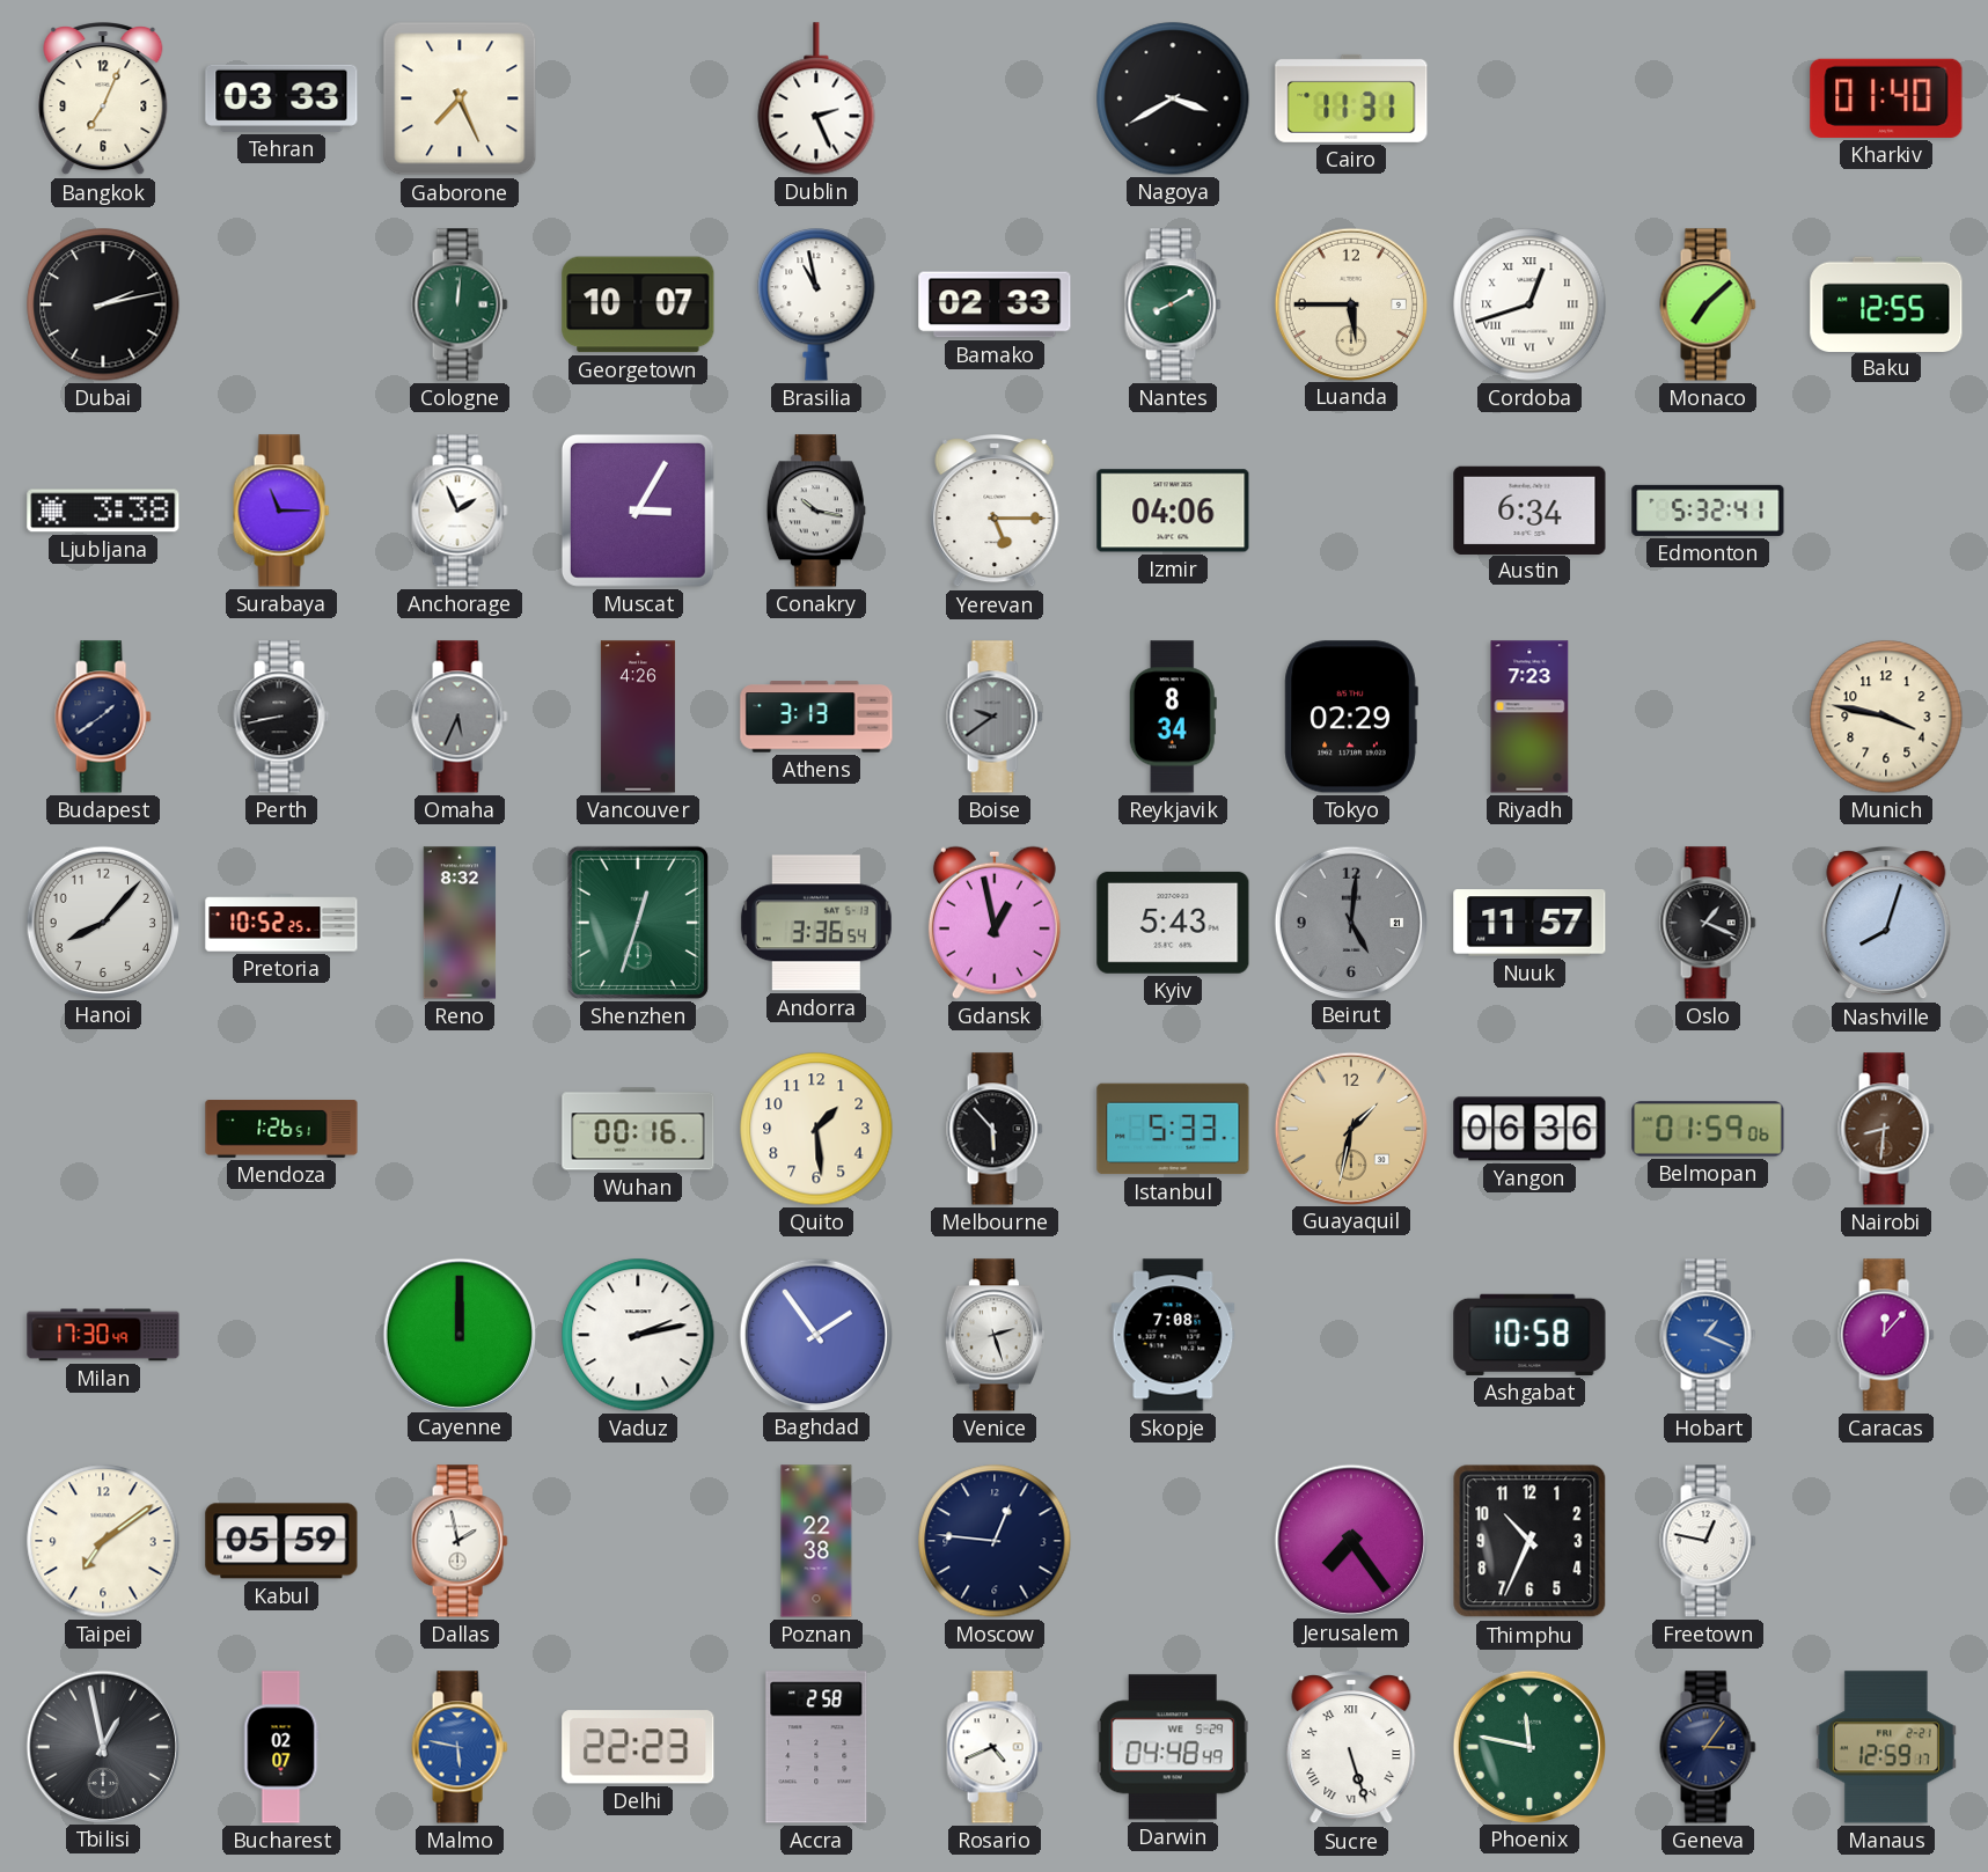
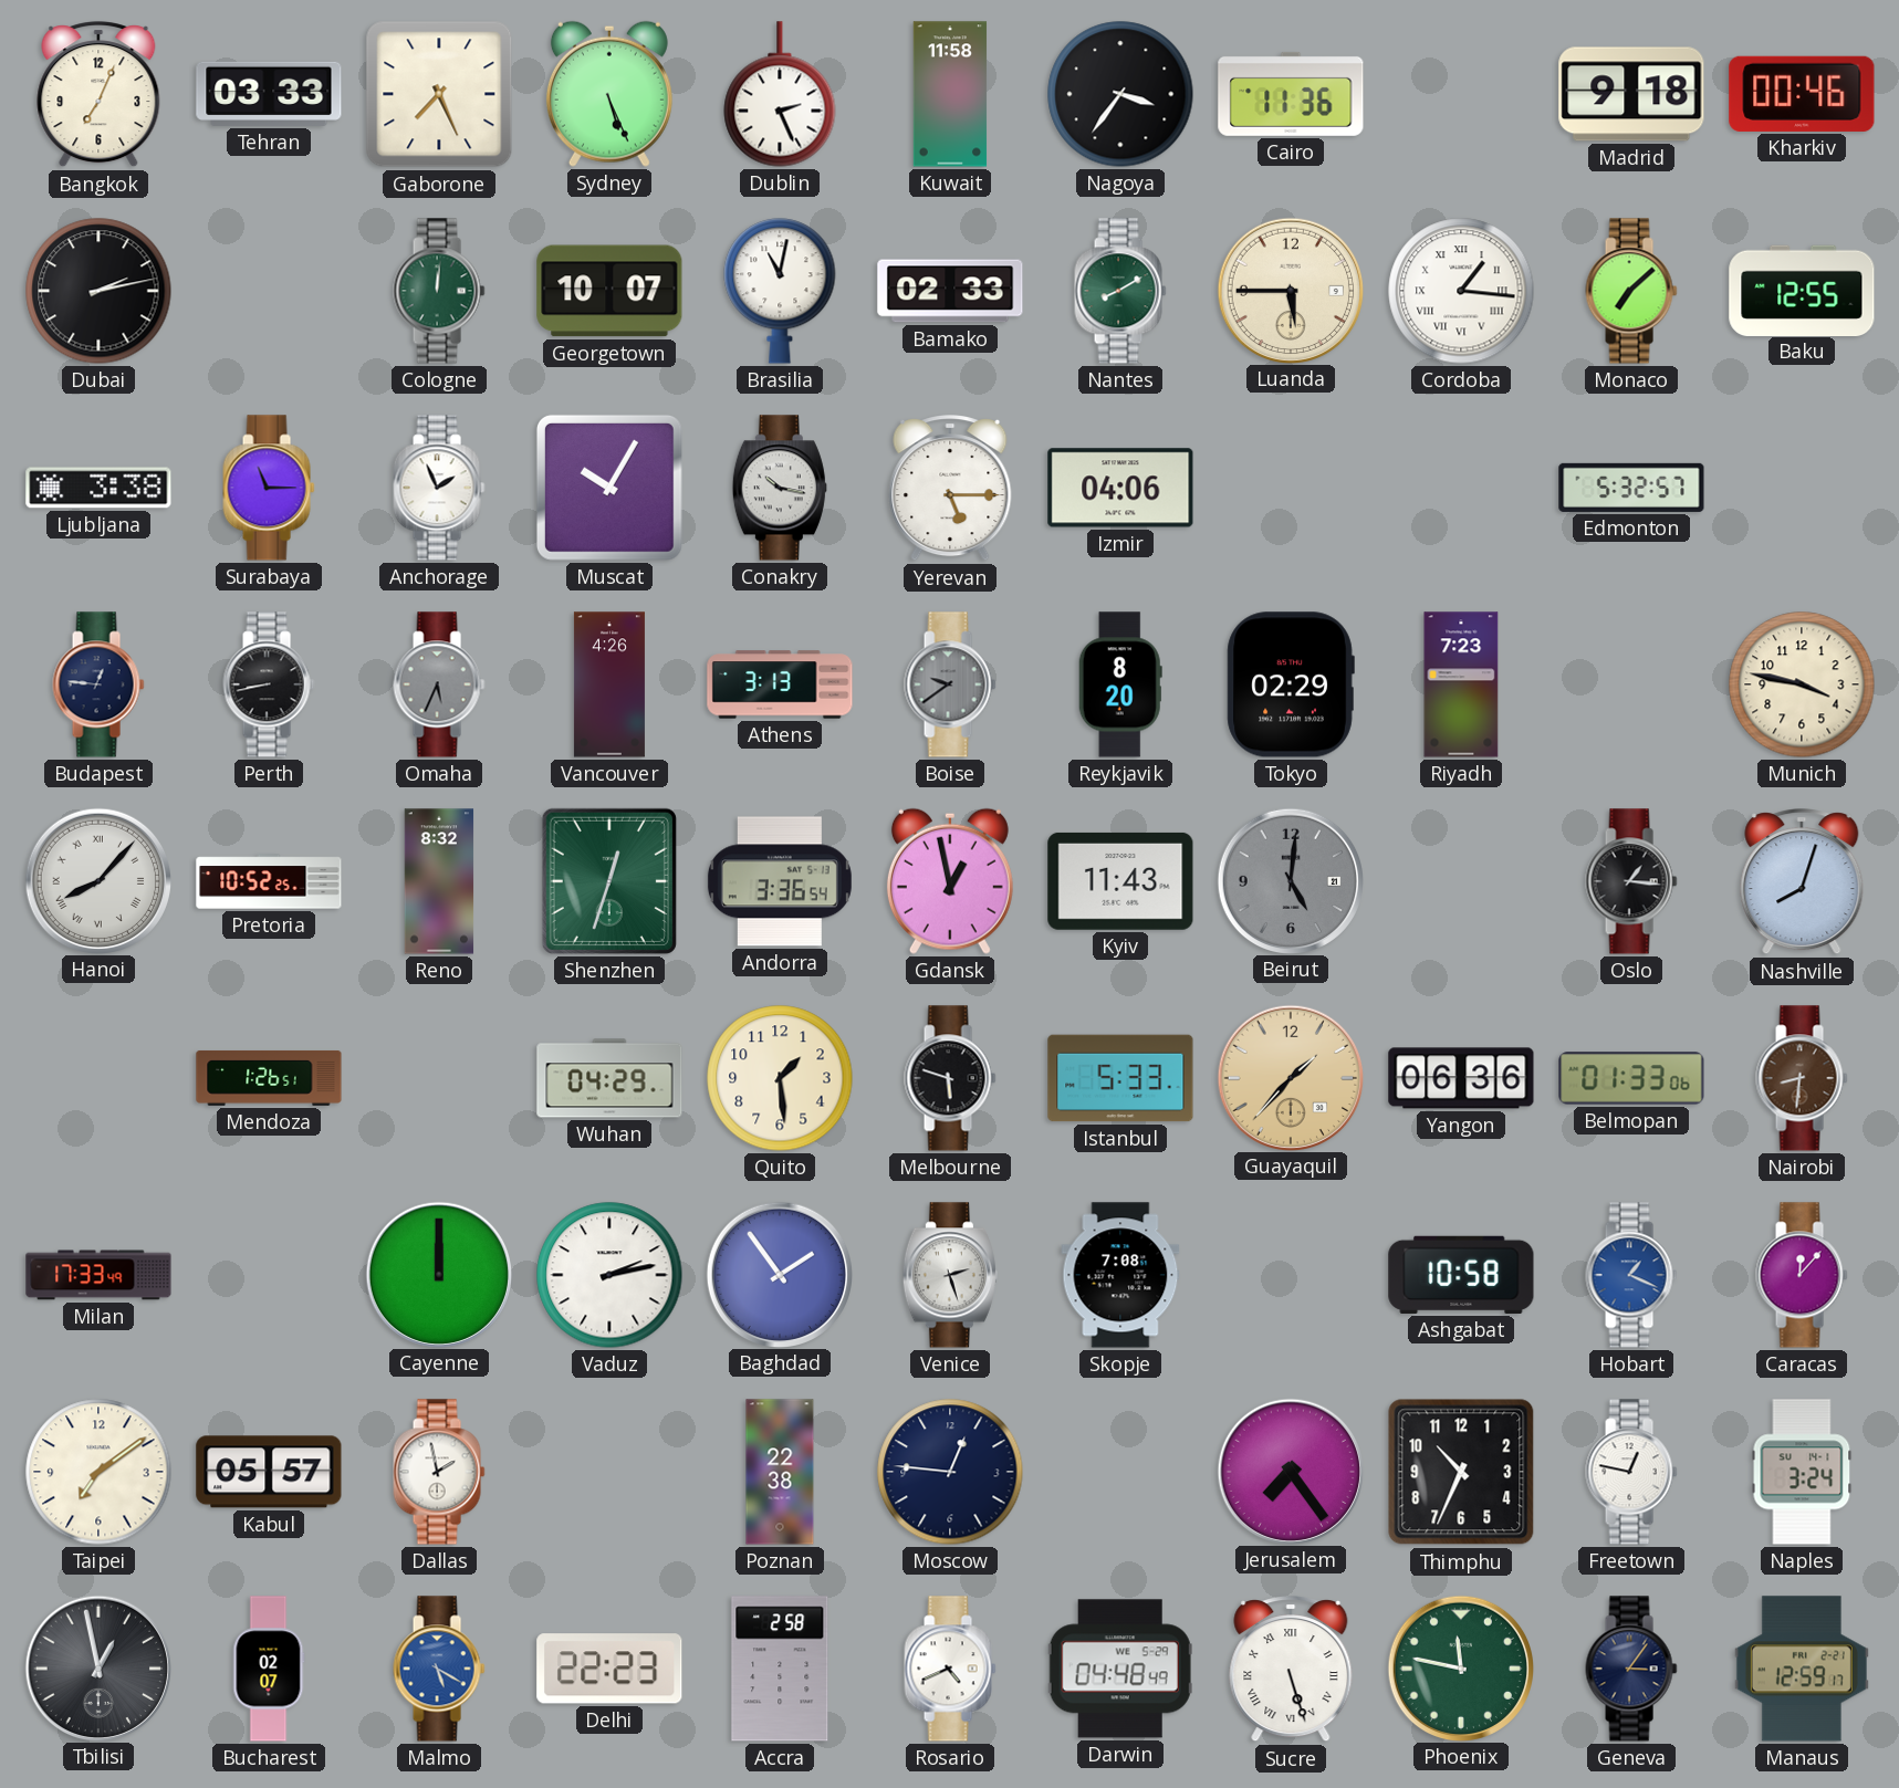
Sydney: none -> 5:26 (609, 94)
Kuwait: none -> 11:58 (950, 94)
Nagoya: 3:40 -> 3:36 (1120, 94)
Cairo: 11:31 -> 11:36 (1291, 94)
Madrid: none -> 9:18 (1631, 94)
Kharkiv: 01:40 -> 00:46 (1802, 94)
Brasilia: 10:58 -> 11:02 (780, 291)
Cordoba: 12:42 -> 1:16 (1461, 291)
Muscat: 3:05 -> 10:05 (609, 488)
Austin: 6:34 -> none (1529, 509)
Edmonton: 5:32:41 -> 5:32:57 (1631, 488)
Budapest: 1:39 -> 12:46 (98, 684)
Reykjavik: 8:34 -> 8:20 (1120, 684)
Hanoi numerals: Arabic -> Roman (97, 880)
Kyiv: 5:43 -> 11:43 (1120, 881)
Nuuk: 11:57 -> none (1529, 923)
Oslo: 1:19 -> 1:16 (1631, 881)
Wuhan: 00:16 -> 04:29 (609, 1078)
Melbourne: 5:53 -> 5:48 (950, 1078)
Guayaquil: 1:32 -> 1:37 (1290, 1077)
Belmopan: 01:59 -> 01:33 (1631, 1078)
Milan: 17:30 -> 17:33 (98, 1275)
Kabul: 05:59 -> 05:57 (269, 1472)
Naples: none -> 3:24 (1802, 1472)
Malmo: 5:47 -> 5:20 (439, 1669)
